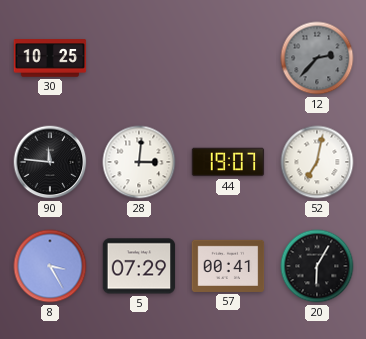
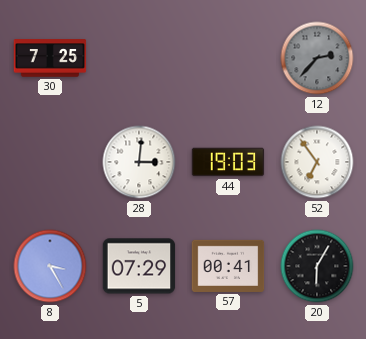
30: 10:25 -> 7:25 (50, 58)
90: 11:46 -> none (50, 162)
44: 19:07 -> 19:03 (228, 162)
52: 7:02 -> 6:54 (317, 162)
